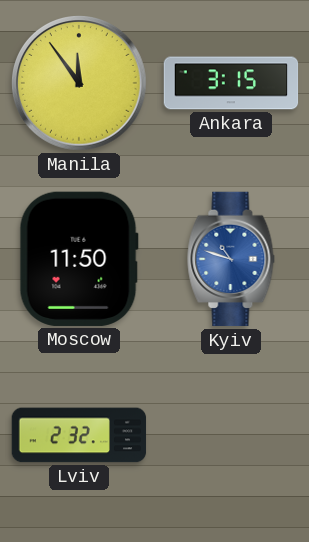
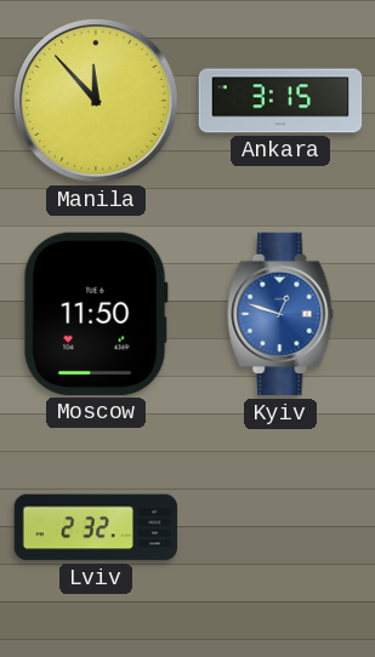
Manila: 11:54 -> 11:53 (97, 102)
Kyiv: 10:48 -> 12:48 (280, 314)
